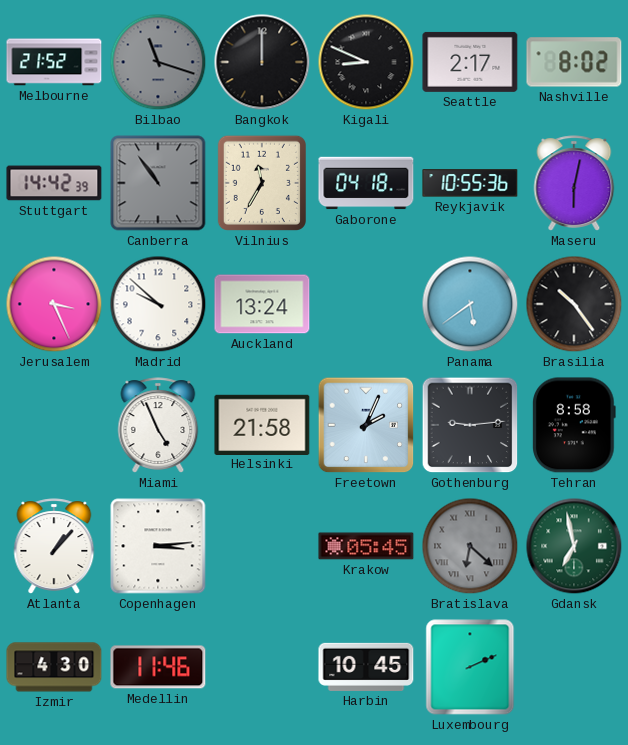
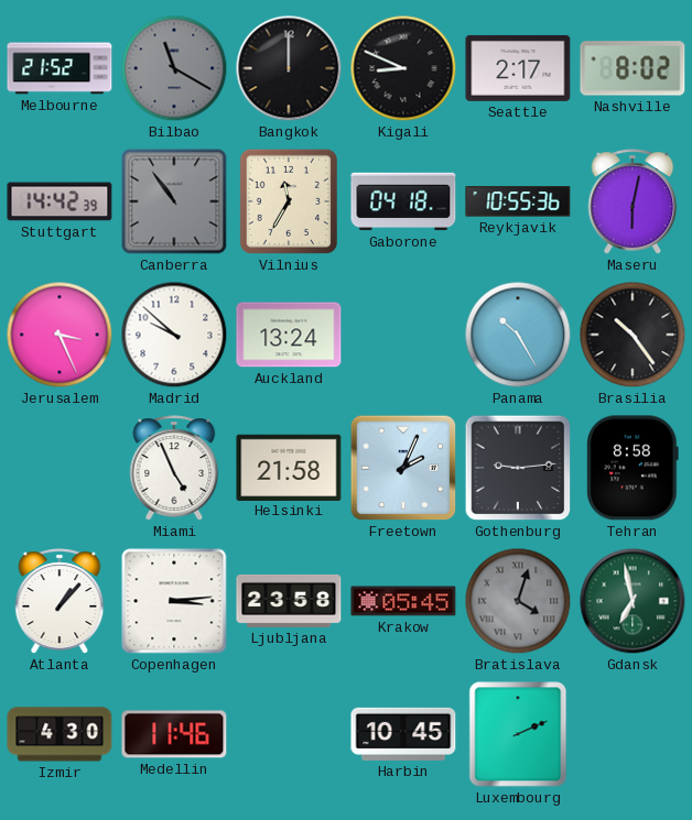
Bilbao: 11:18 -> 11:20 (174, 68)
Panama: 5:39 -> 10:25 (518, 335)
Ljubljana: none -> 23:58 (289, 601)
Bratislava: 6:22 -> 4:03 (518, 601)
